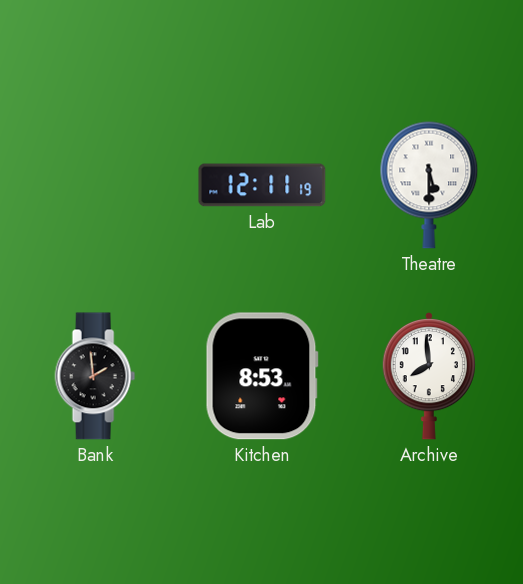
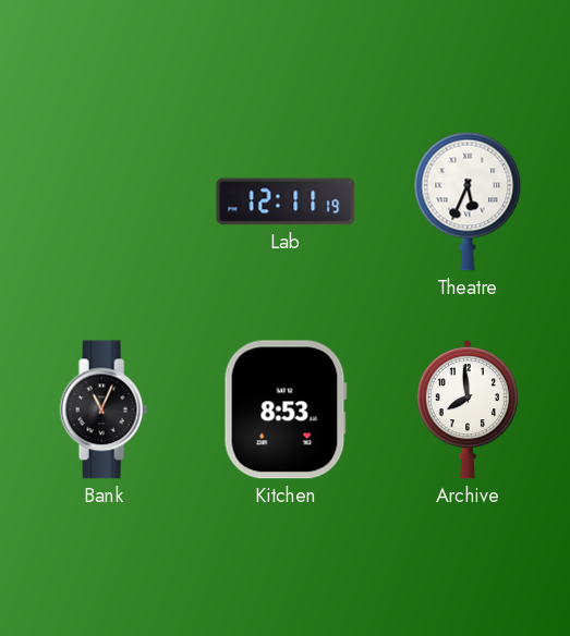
Theatre: 5:30 -> 5:34 (468, 201)
Bank: 1:59 -> 11:04 (104, 409)
